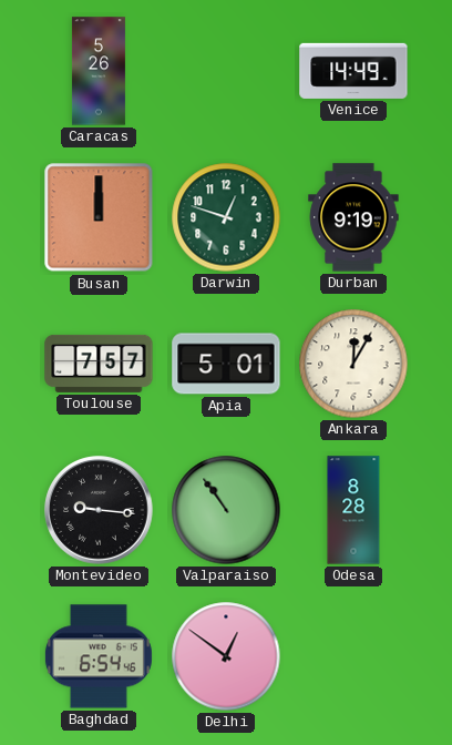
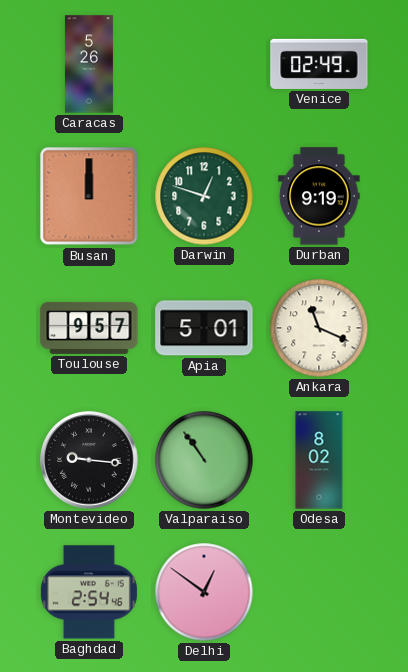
Venice: 14:49 -> 02:49 (319, 64)
Toulouse: 7:57 -> 9:57 (89, 328)
Ankara: 12:05 -> 11:19 (319, 328)
Odesa: 8:28 -> 8:02 (319, 460)
Baghdad: 6:54 -> 2:54 (89, 592)
